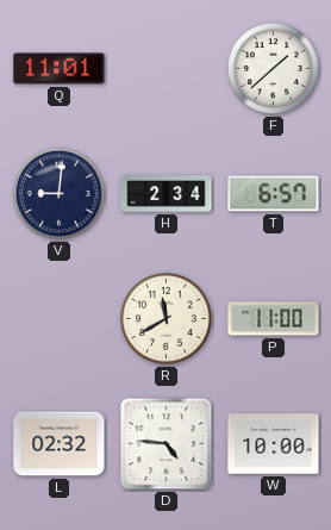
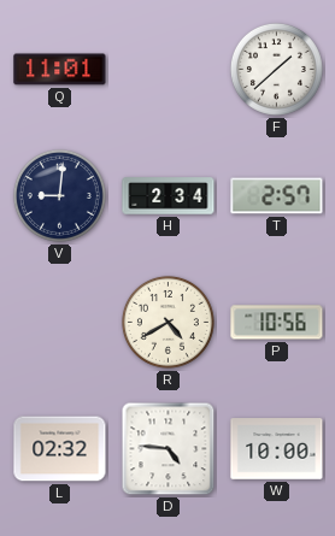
T: 6:57 -> 2:57 (277, 196)
R: 11:40 -> 4:40 (167, 322)
P: 11:00 -> 10:56 (277, 323)
